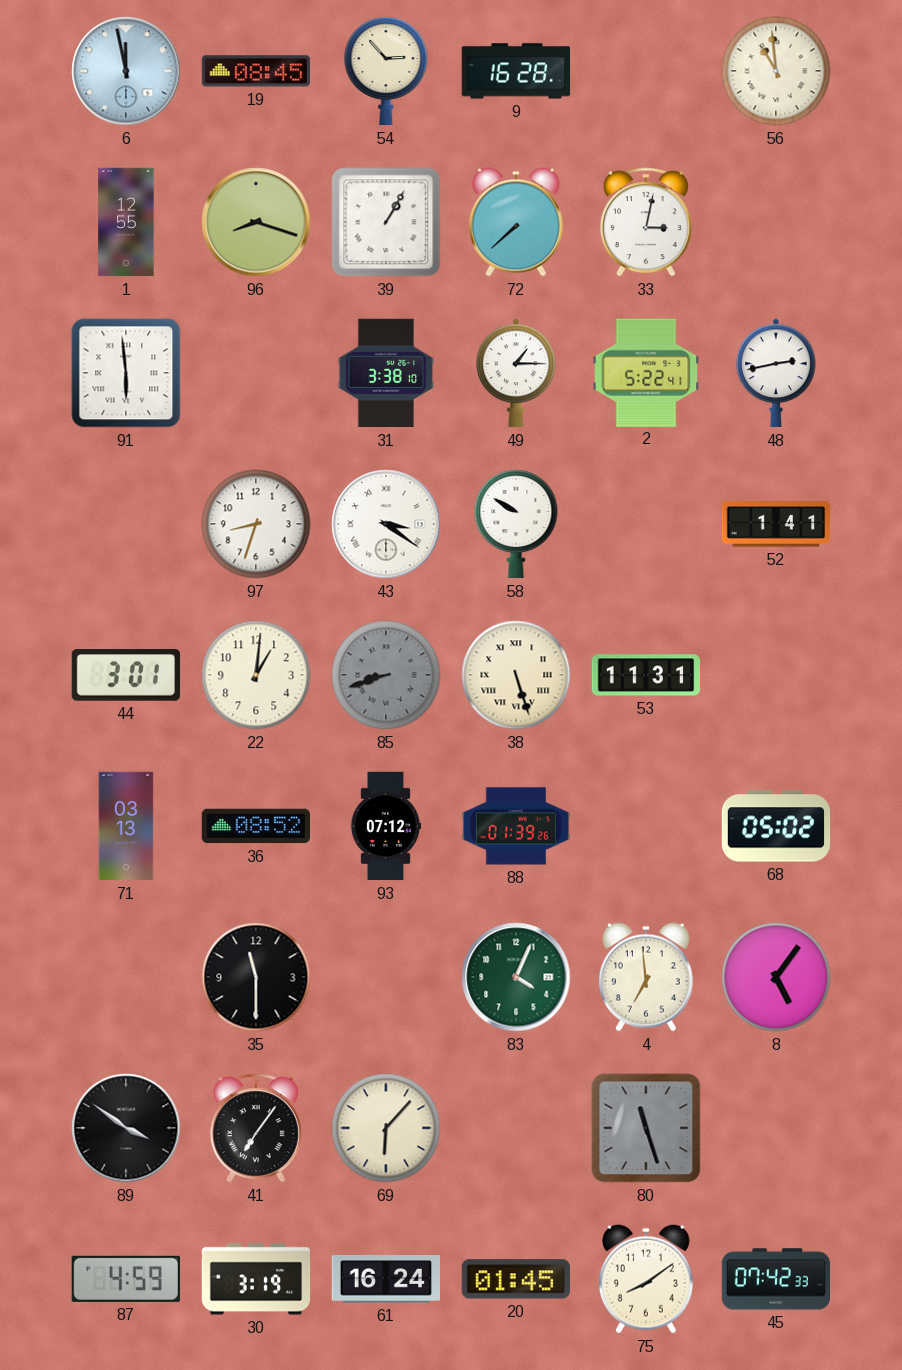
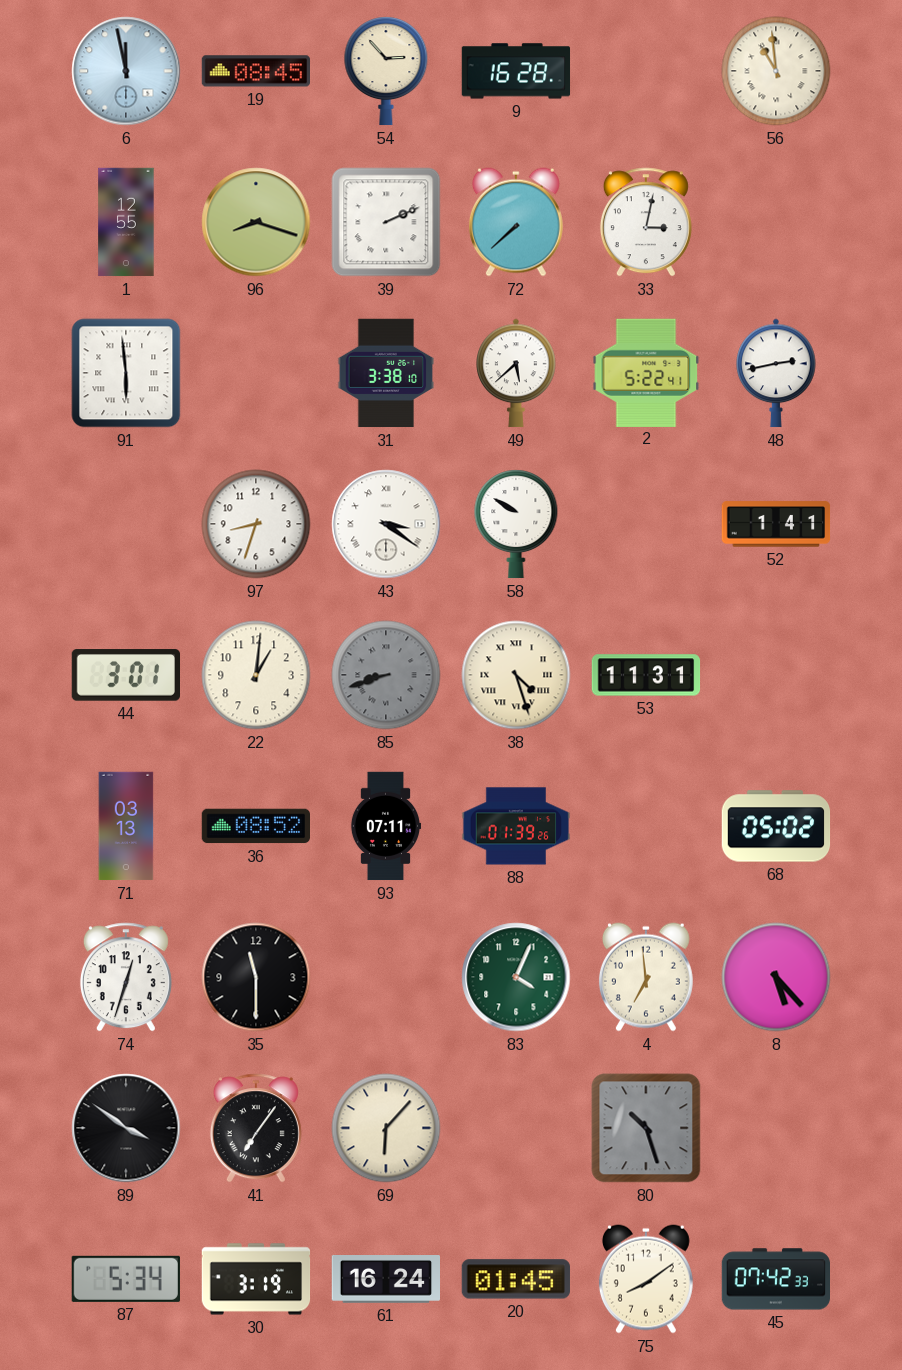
39: 1:05 -> 2:11 (386, 222)
49: 1:15 -> 5:38 (516, 373)
38: 5:27 -> 4:27 (516, 675)
93: 07:12 -> 07:11 (386, 826)
74: none -> 12:33 (126, 977)
8: 5:06 -> 5:23 (776, 977)
80: 11:27 -> 10:27 (646, 1128)
87: 4:59 -> 5:34 (126, 1279)
